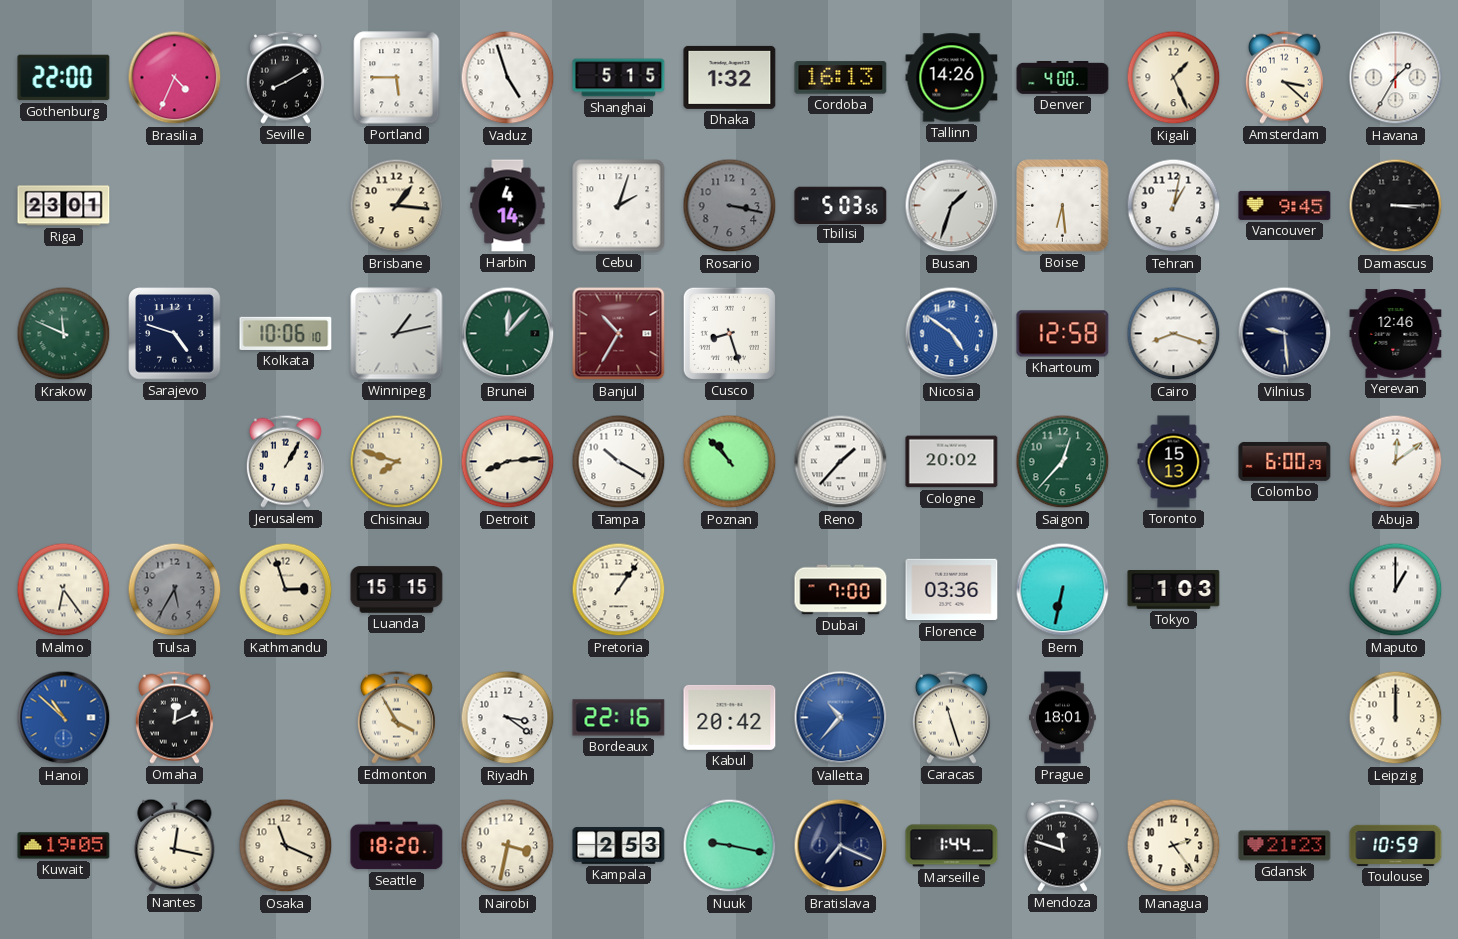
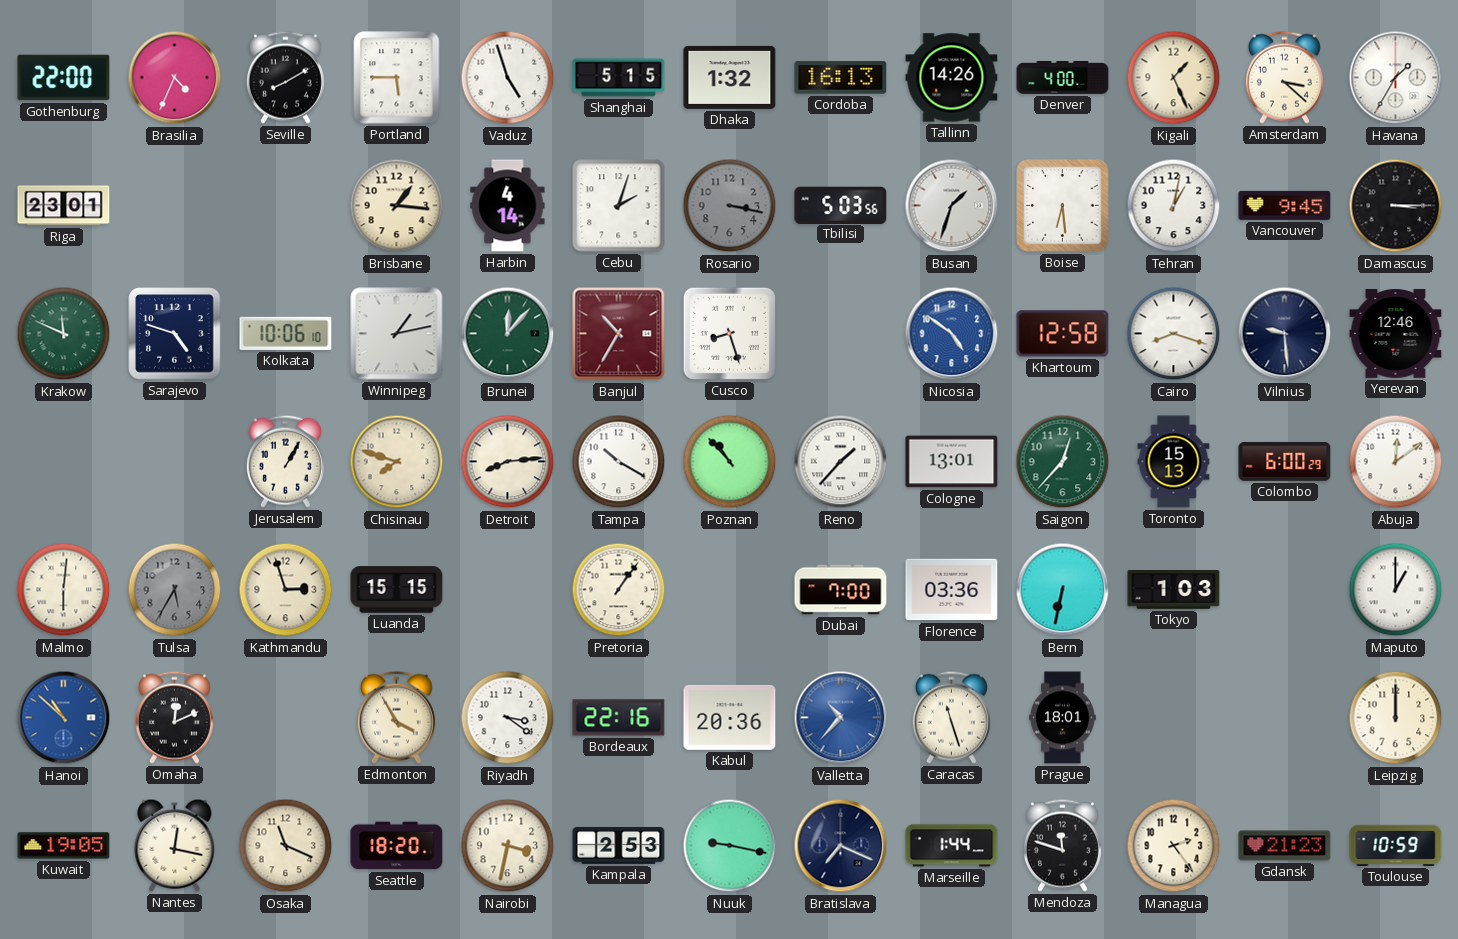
Cologne: 20:02 -> 13:01 (952, 462)
Malmo: 6:24 -> 6:01 (64, 590)
Kabul: 20:42 -> 20:36 (730, 717)
